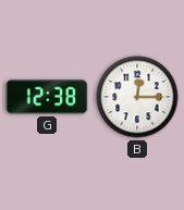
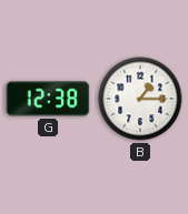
B: 12:15 -> 1:15 (140, 99)
